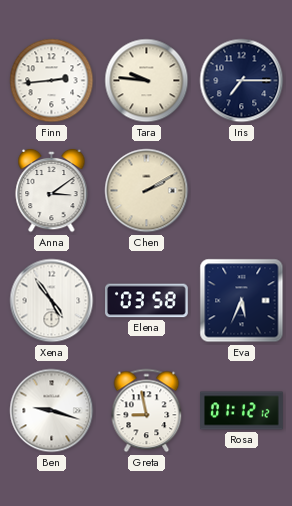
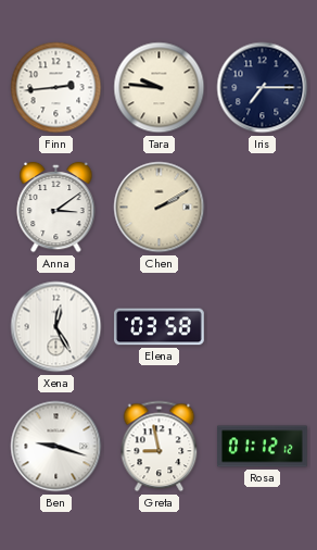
Xena: 4:54 -> 12:25 (56, 327)
Eva: 5:34 -> none (242, 301)
